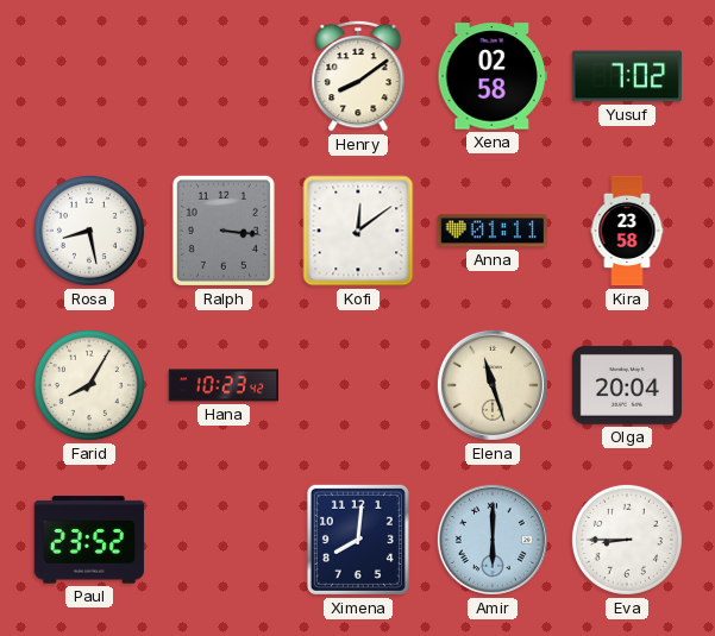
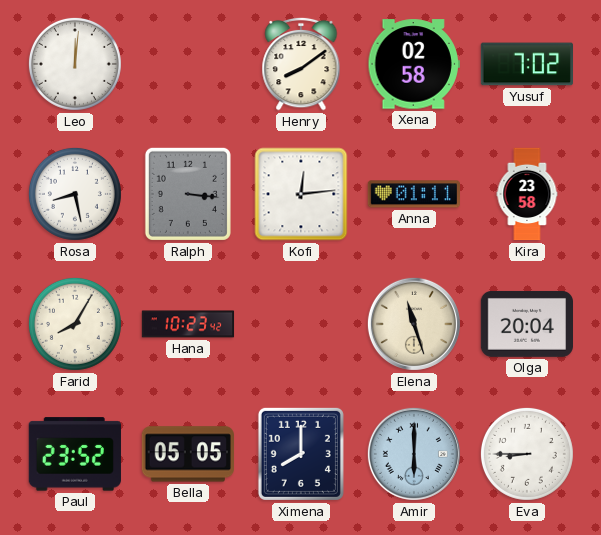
Leo: none -> 12:01 (75, 64)
Kofi: 12:09 -> 12:14 (301, 194)
Bella: none -> 05:05 (187, 454)
Ximena: 8:01 -> 8:00 (301, 454)
